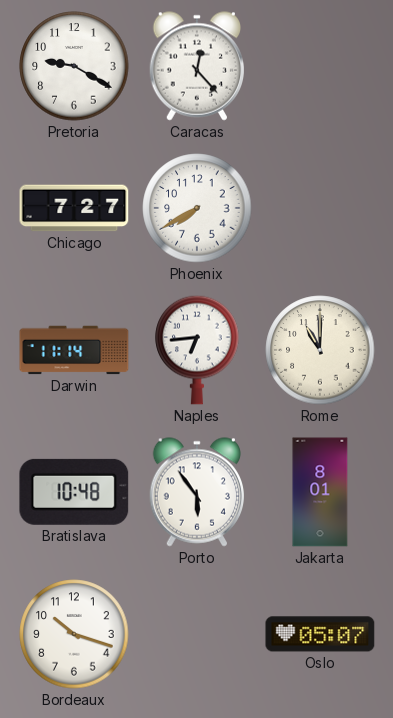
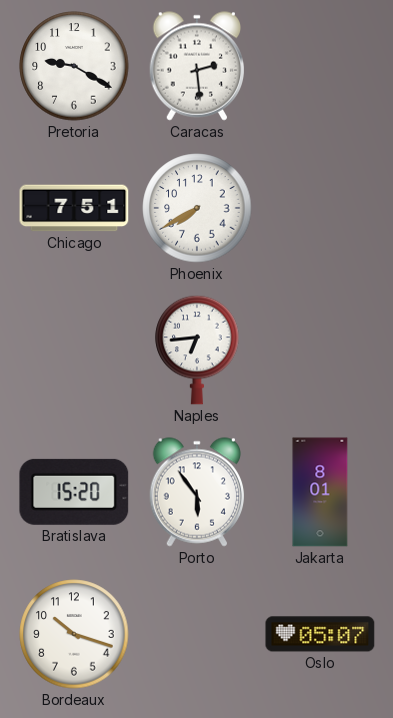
Caracas: 12:23 -> 2:29 (196, 66)
Chicago: 7:27 -> 7:51 (74, 208)
Darwin: 11:14 -> none (74, 350)
Rome: 11:00 -> none (320, 350)
Bratislava: 10:48 -> 15:20 (74, 492)
